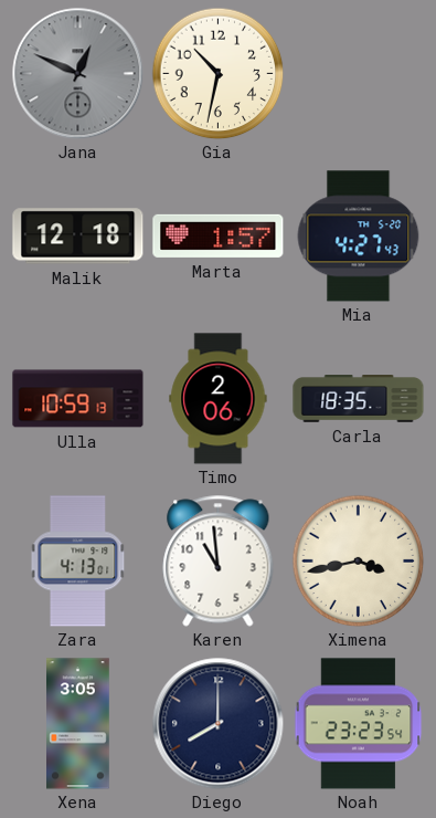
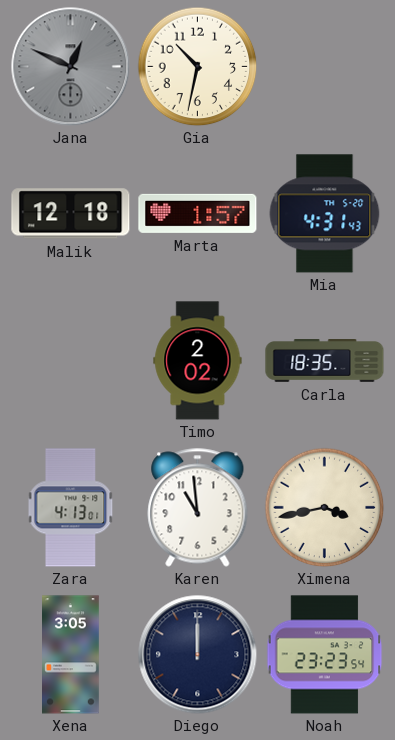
Mia: 4:27 -> 4:31 (325, 214)
Ulla: 10:59 -> none (78, 399)
Timo: 2:06 -> 2:02 (198, 361)
Diego: 8:00 -> 12:00 (198, 655)
